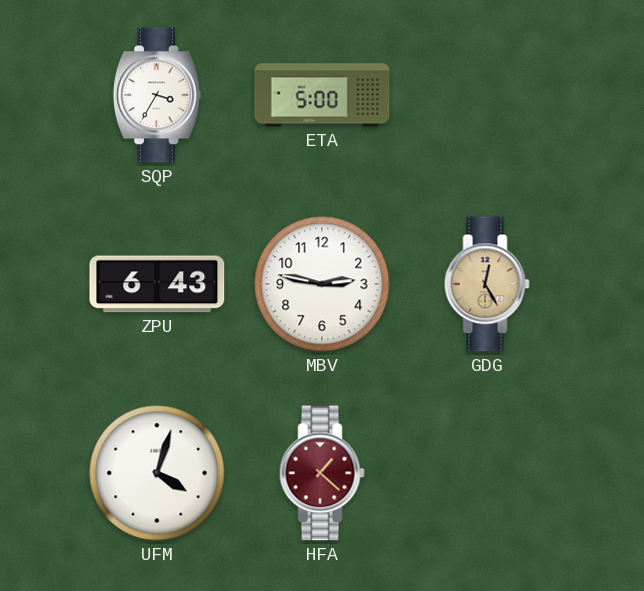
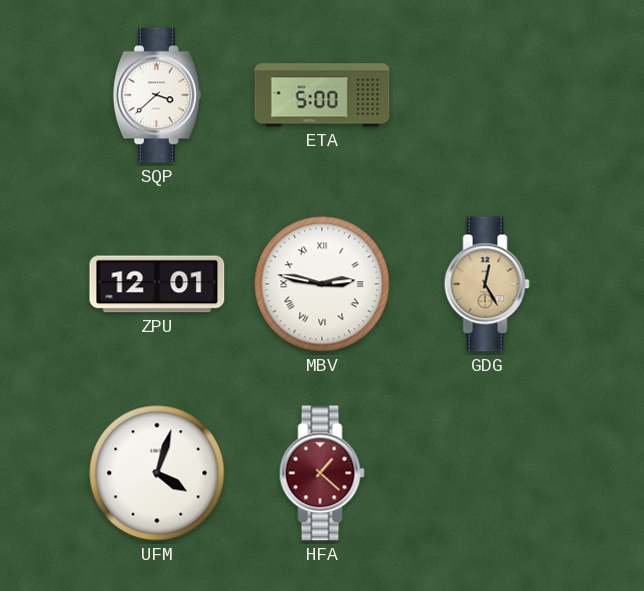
SQP: 3:35 -> 3:38 (157, 95)
ZPU: 6:43 -> 12:01 (157, 284)
MBV numerals: Arabic -> Roman (322, 284)
